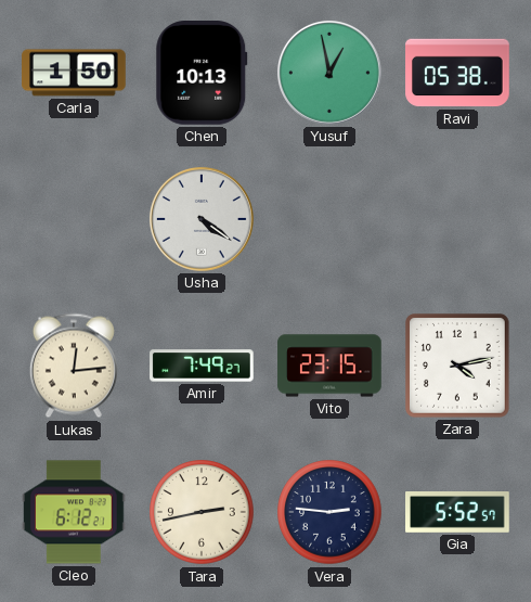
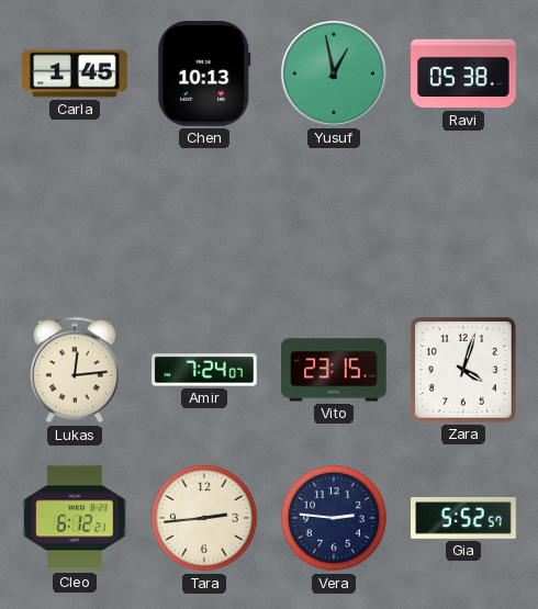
Carla: 1:50 -> 1:45 (75, 74)
Usha: 4:21 -> none (202, 219)
Amir: 7:49 -> 7:24 (204, 370)
Zara: 4:13 -> 4:03 (464, 371)
Tara: 2:43 -> 2:44 (204, 518)
